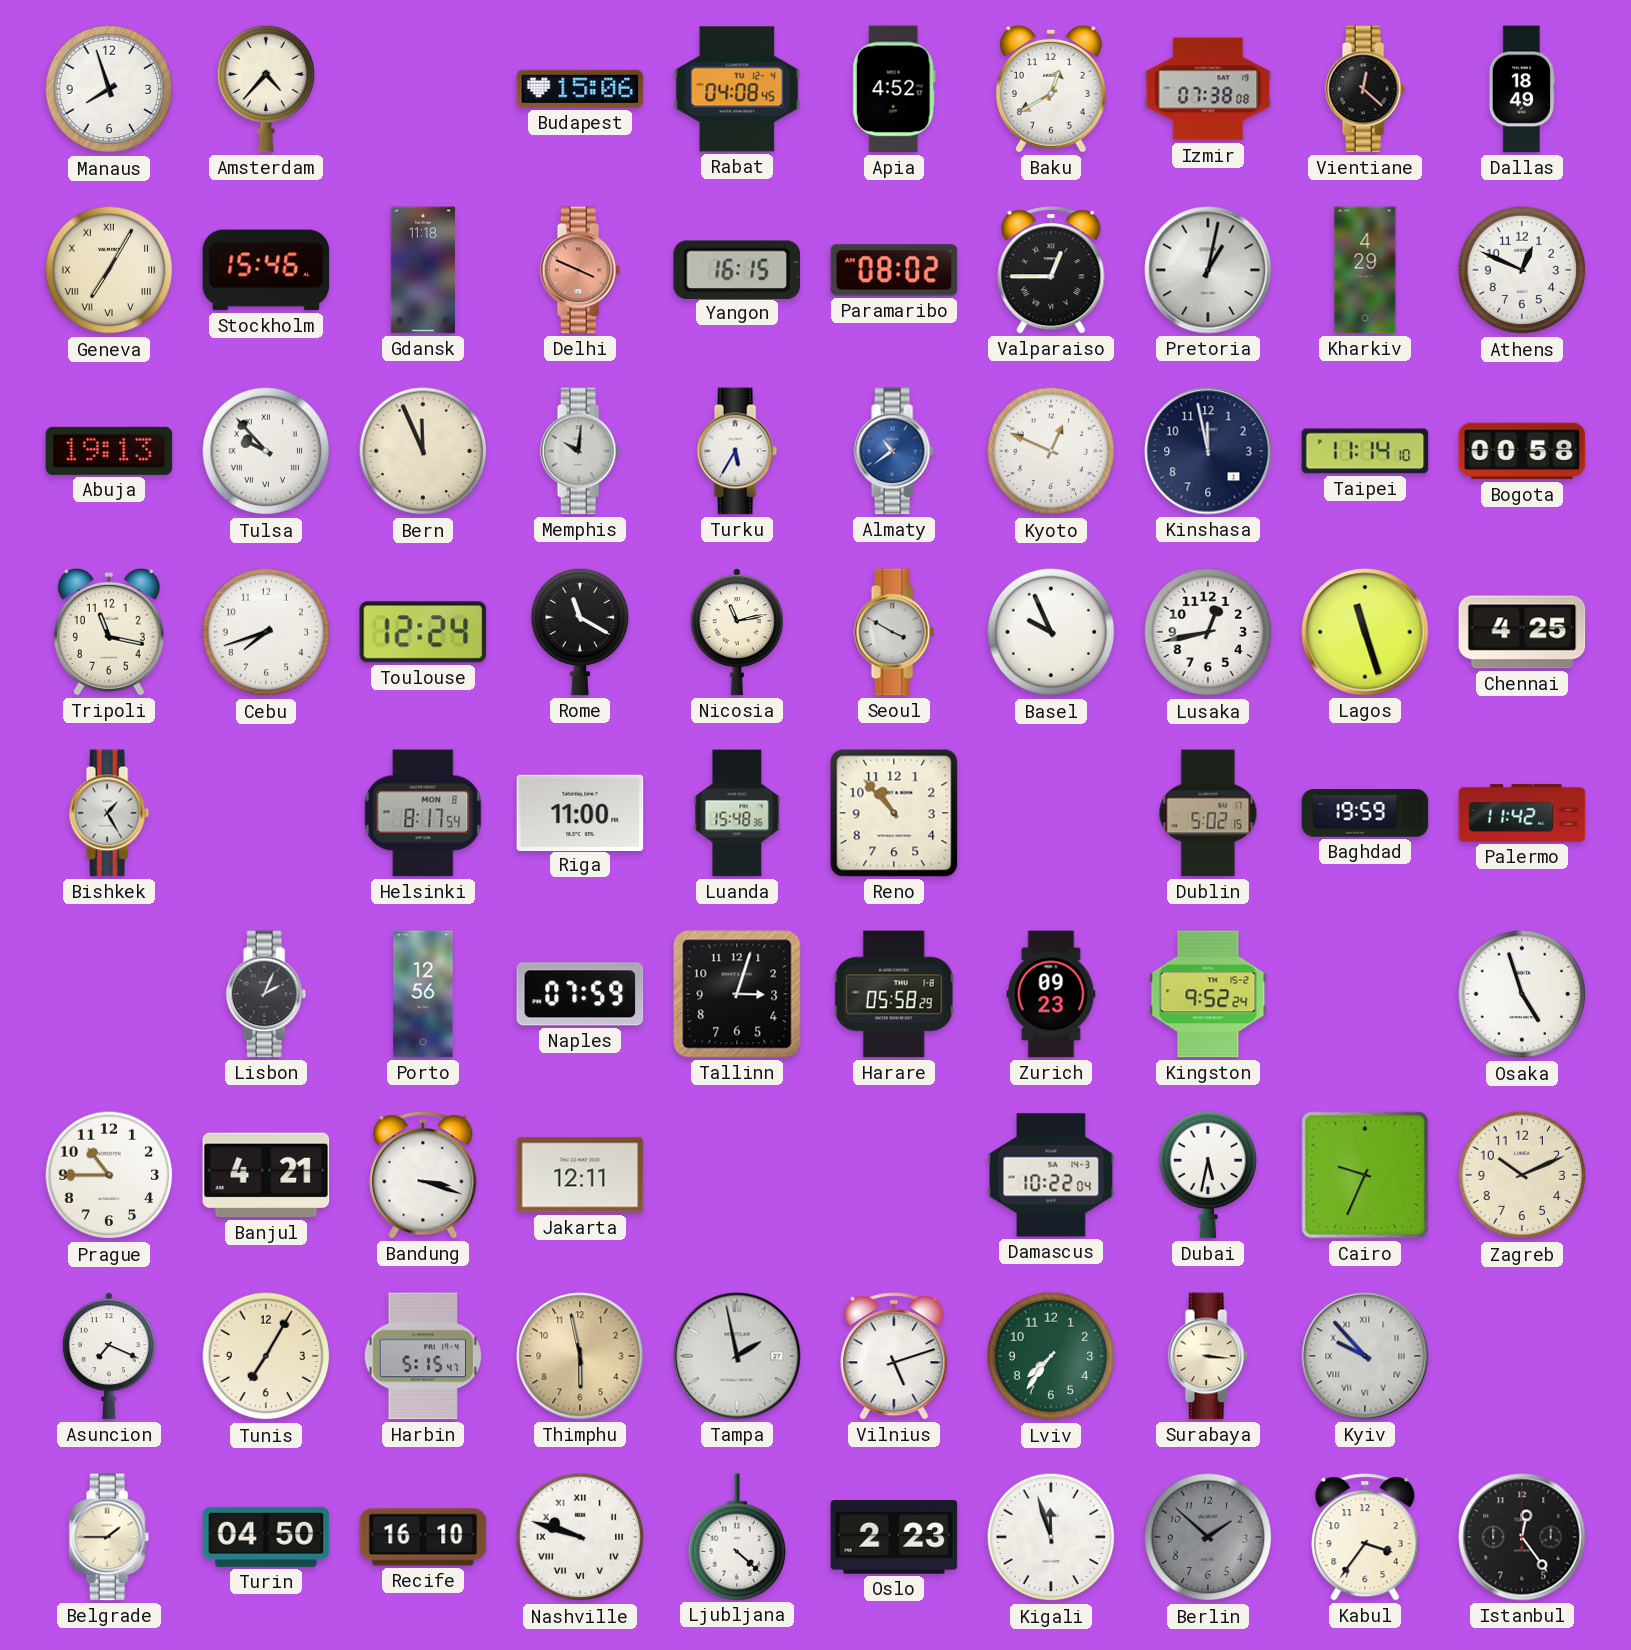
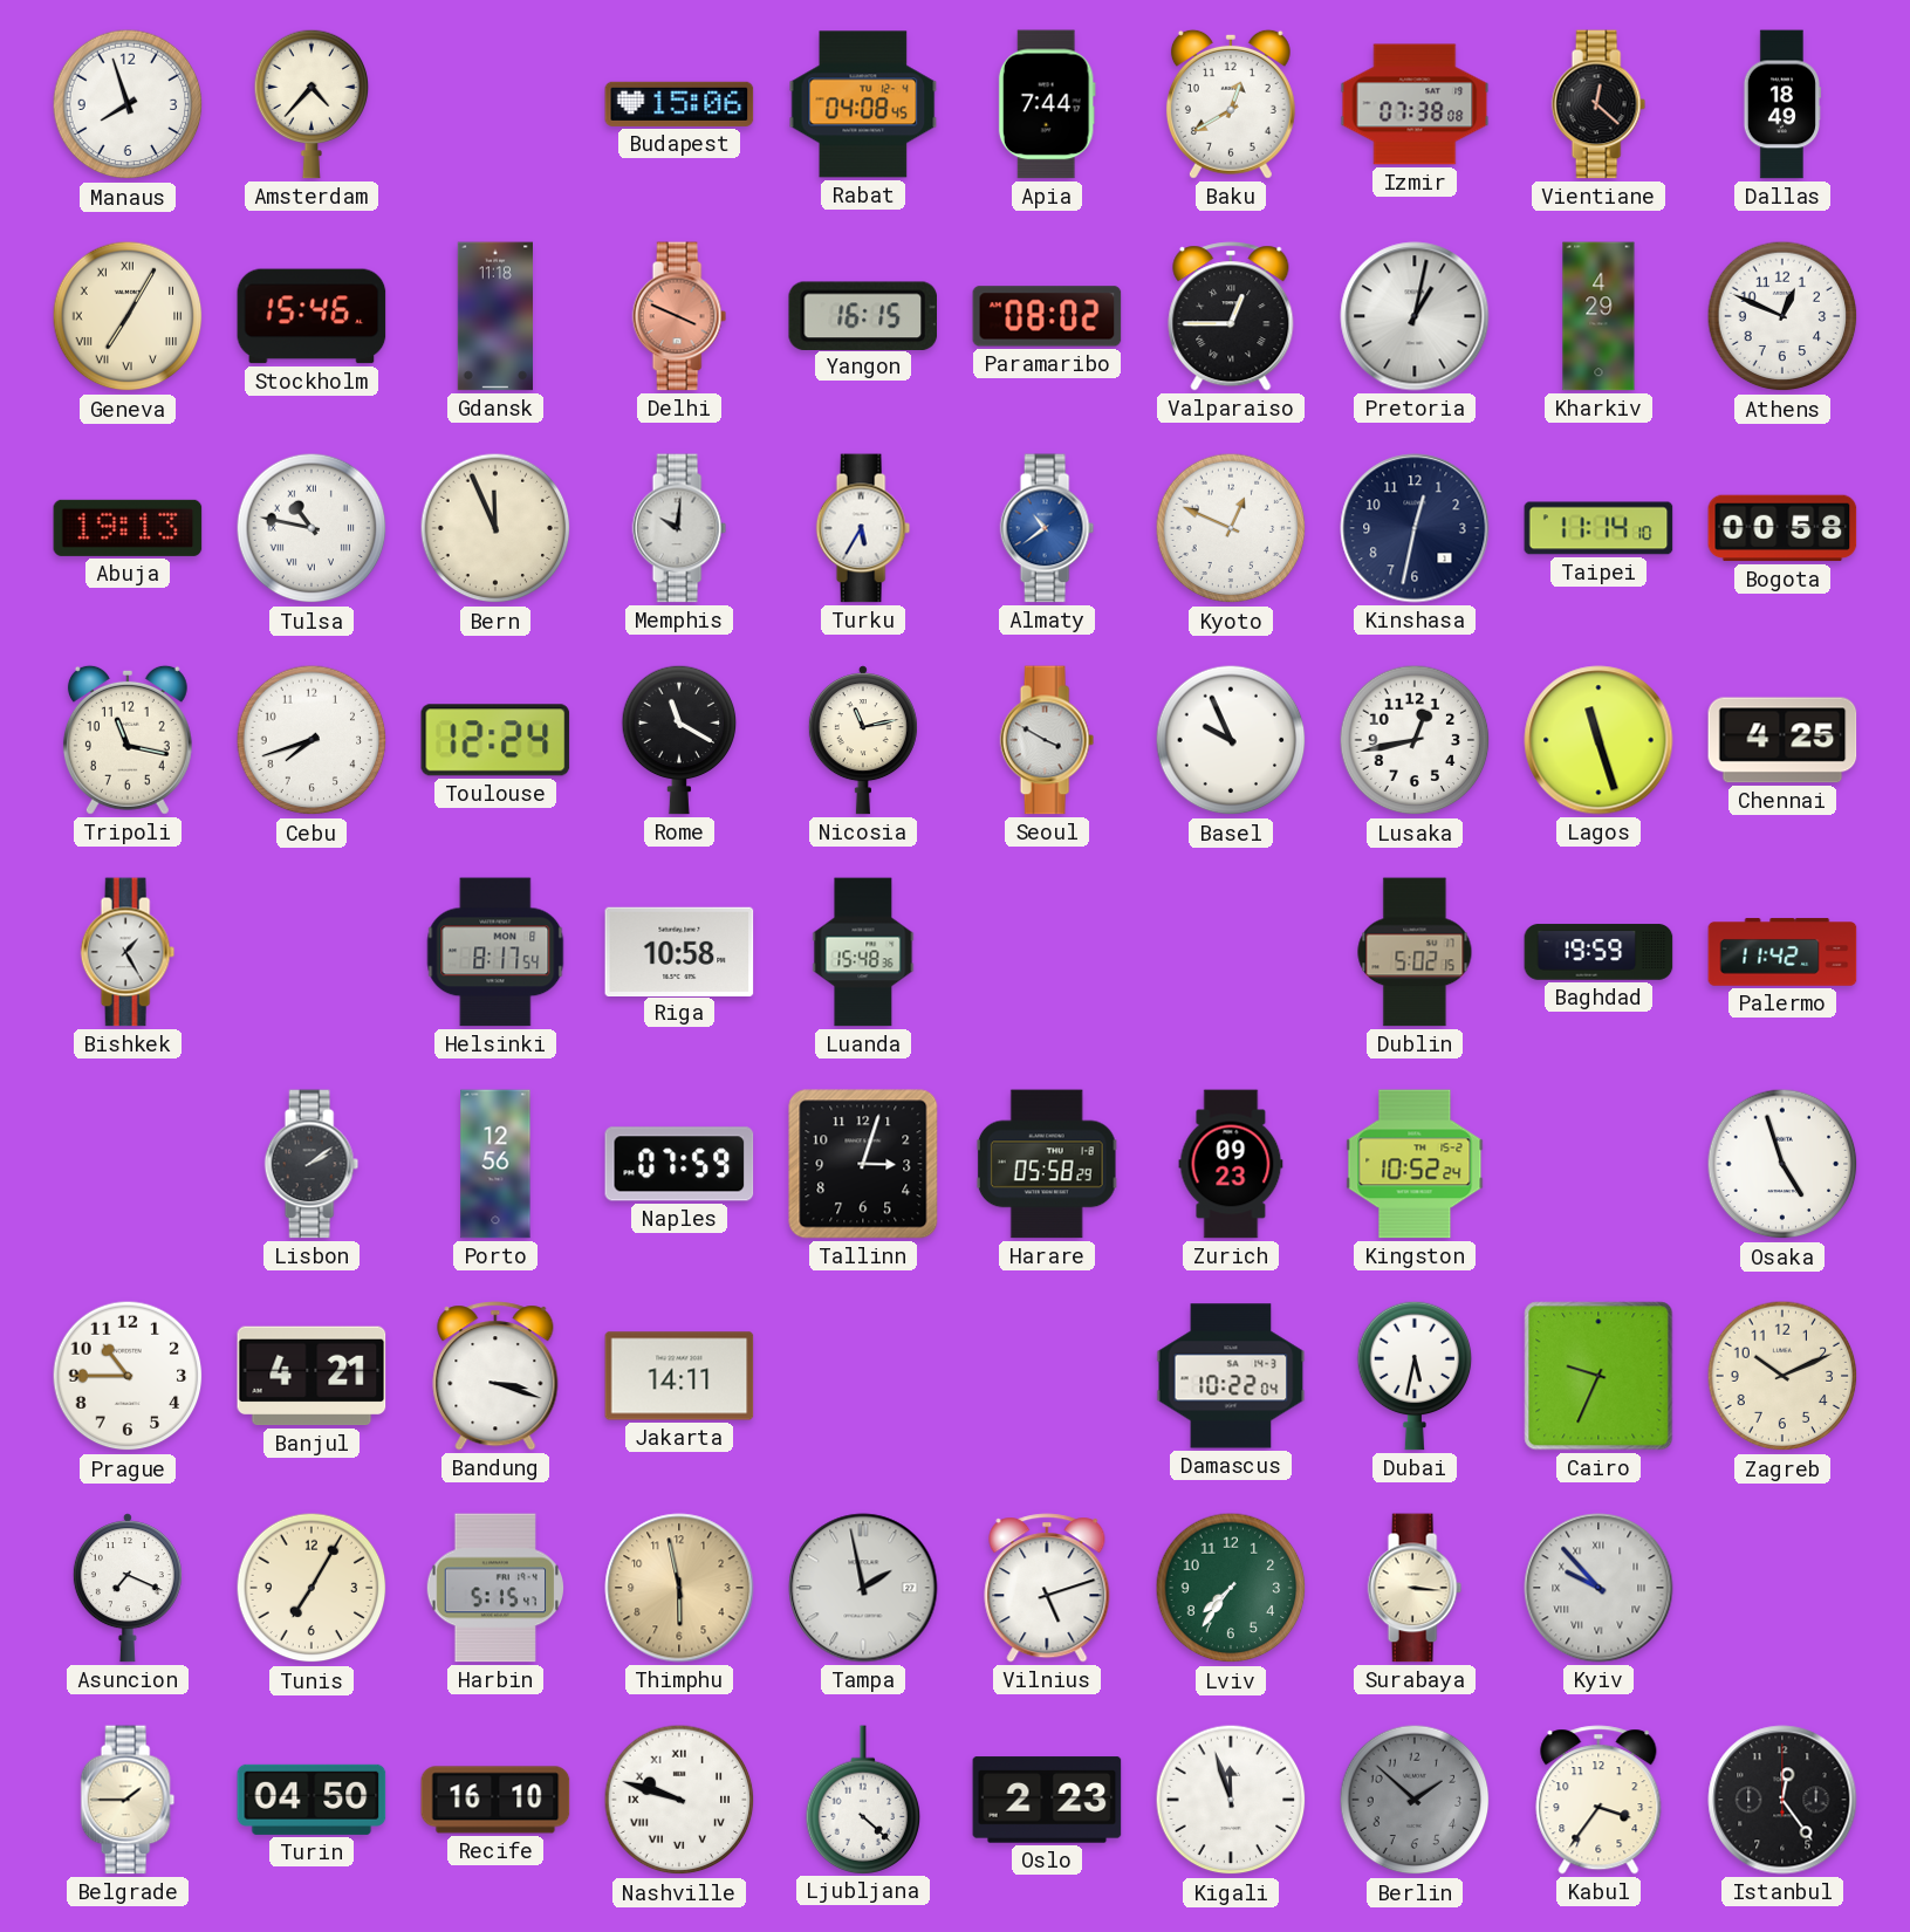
Apia: 4:52 -> 7:44 (1047, 104)
Tulsa: 9:53 -> 10:47 (312, 528)
Kinshasa: 11:58 -> 12:32 (1415, 528)
Riga: 11:00 -> 10:58 (679, 951)
Reno: 10:53 -> none (894, 813)
Lisbon: 2:04 -> 2:09 (312, 1164)
Kingston: 9:52 -> 10:52 (1415, 1164)
Jakarta: 12:11 -> 14:11 (679, 1376)
